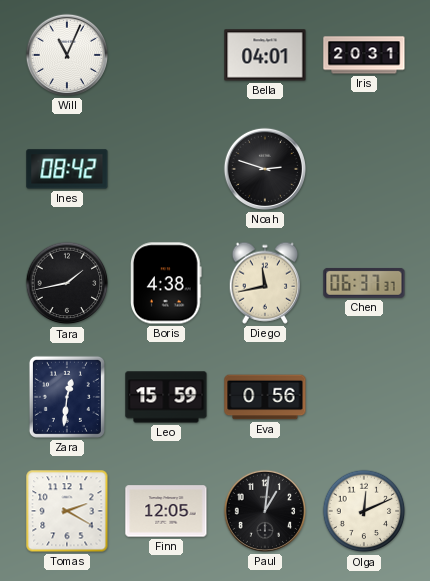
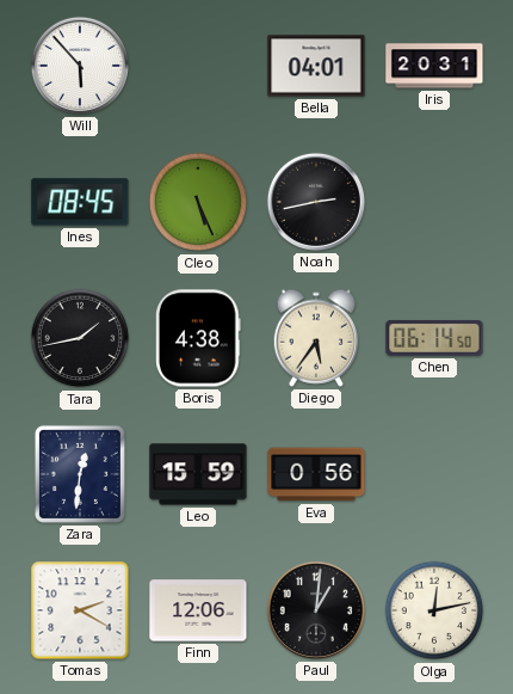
Will: 11:04 -> 5:53 (80, 66)
Ines: 08:42 -> 08:45 (80, 202)
Cleo: none -> 5:26 (198, 202)
Noah: 2:48 -> 2:43 (316, 202)
Diego: 11:43 -> 5:36 (316, 338)
Chen: 06:37 -> 06:14 (434, 338)
Finn: 12:05 -> 12:06 (198, 610)
Olga: 12:11 -> 12:13 (434, 610)
